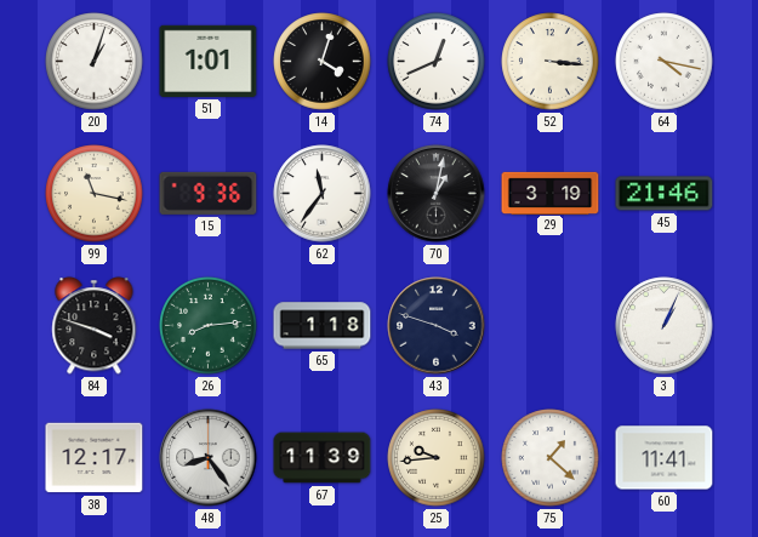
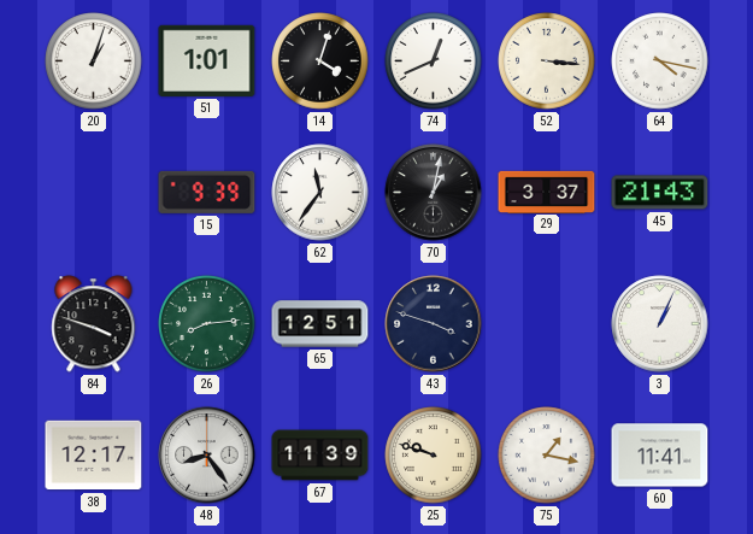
99: 11:17 -> none (95, 194)
15: 9:36 -> 9:39 (207, 192)
29: 3:19 -> 3:37 (547, 192)
45: 21:46 -> 21:43 (660, 193)
65: 1:18 -> 12:51 (320, 324)
25: 9:44 -> 9:48 (434, 456)
75: 1:22 -> 1:17 (547, 456)
